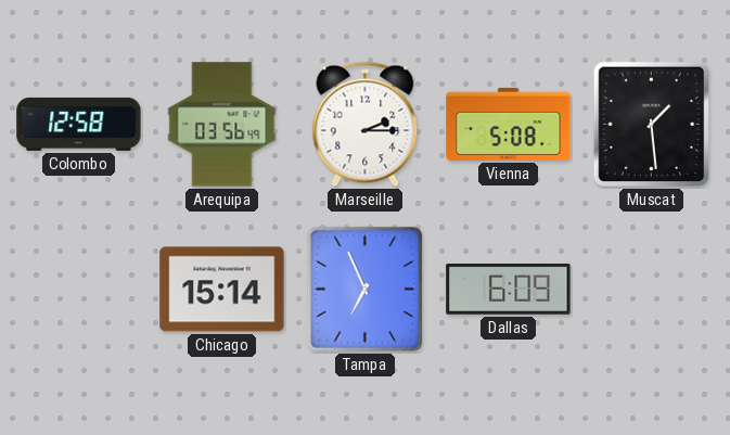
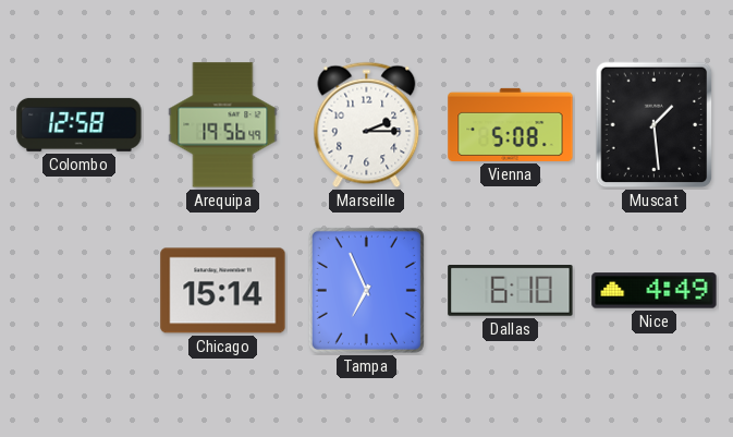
Arequipa: 03:56 -> 19:56 (223, 125)
Dallas: 6:09 -> 6:10 (511, 291)
Nice: none -> 4:49 (655, 291)
